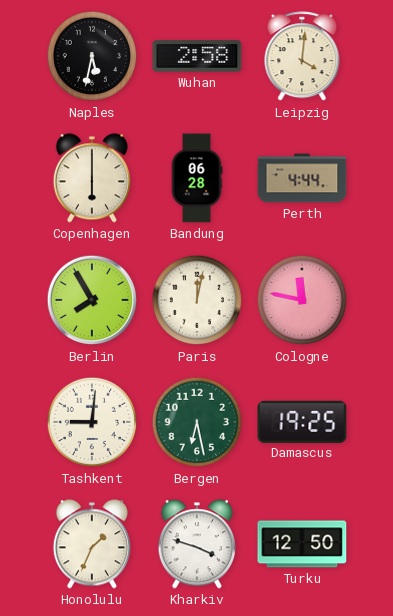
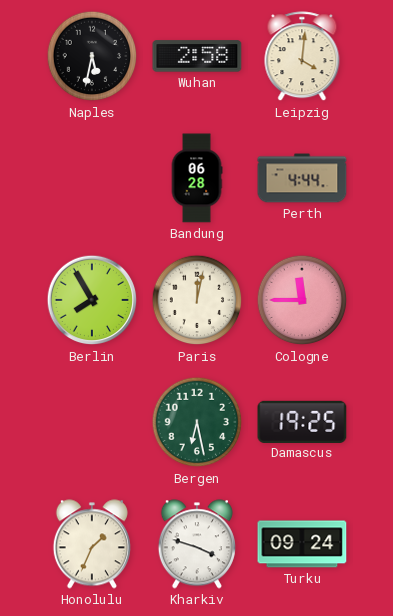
Copenhagen: 6:00 -> none (92, 178)
Cologne: 11:47 -> 11:45 (302, 300)
Tashkent: 9:01 -> none (92, 422)
Turku: 12:50 -> 09:24 (302, 544)
